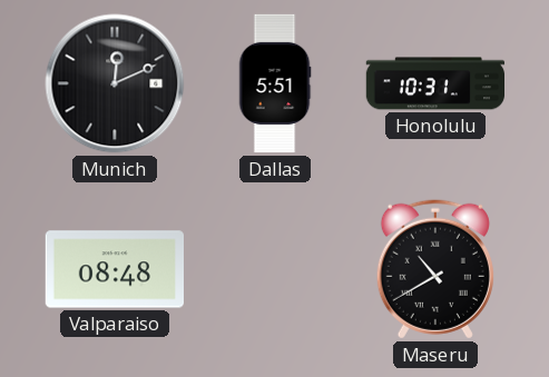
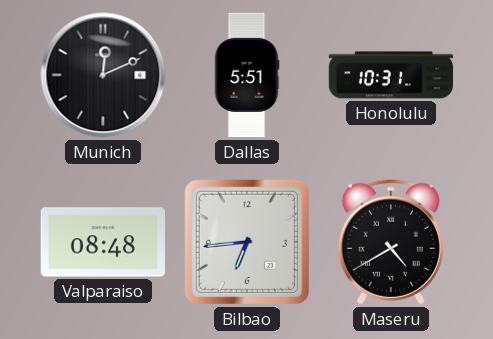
Bilbao: none -> 6:44 (247, 242)
Maseru: 10:40 -> 4:40 (391, 242)
